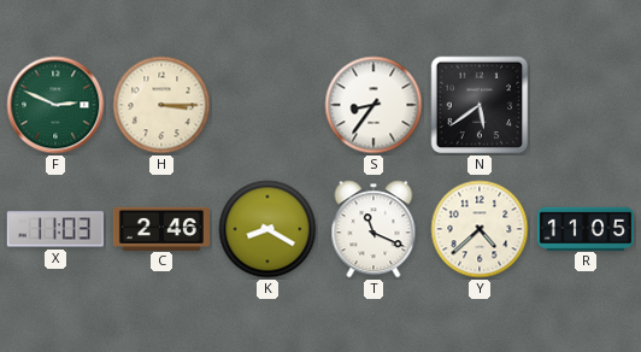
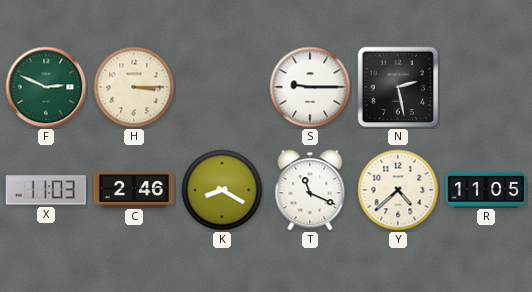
S: 8:36 -> 9:15 (310, 87)
N: 5:39 -> 2:28 (398, 87)
